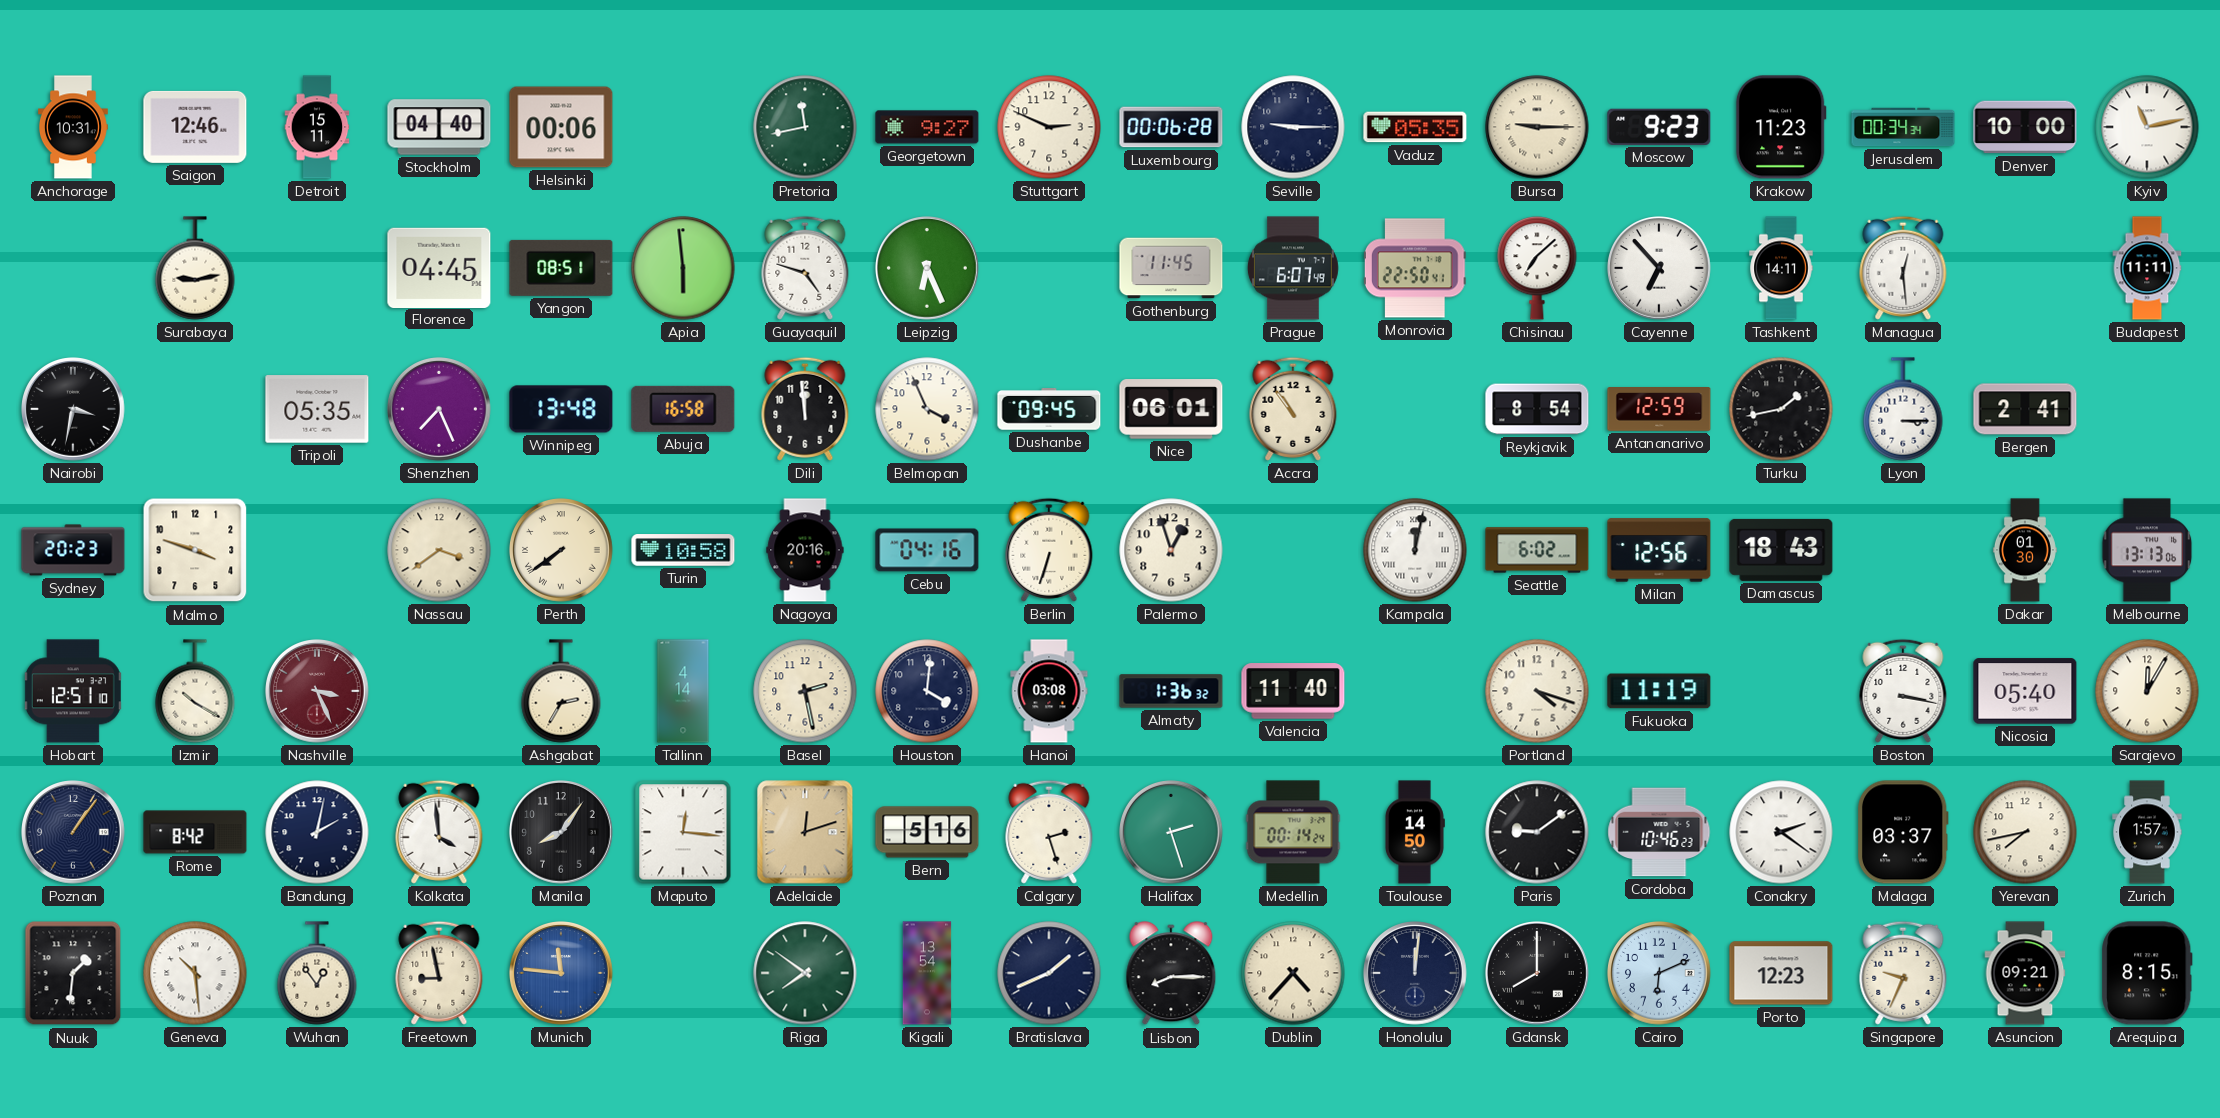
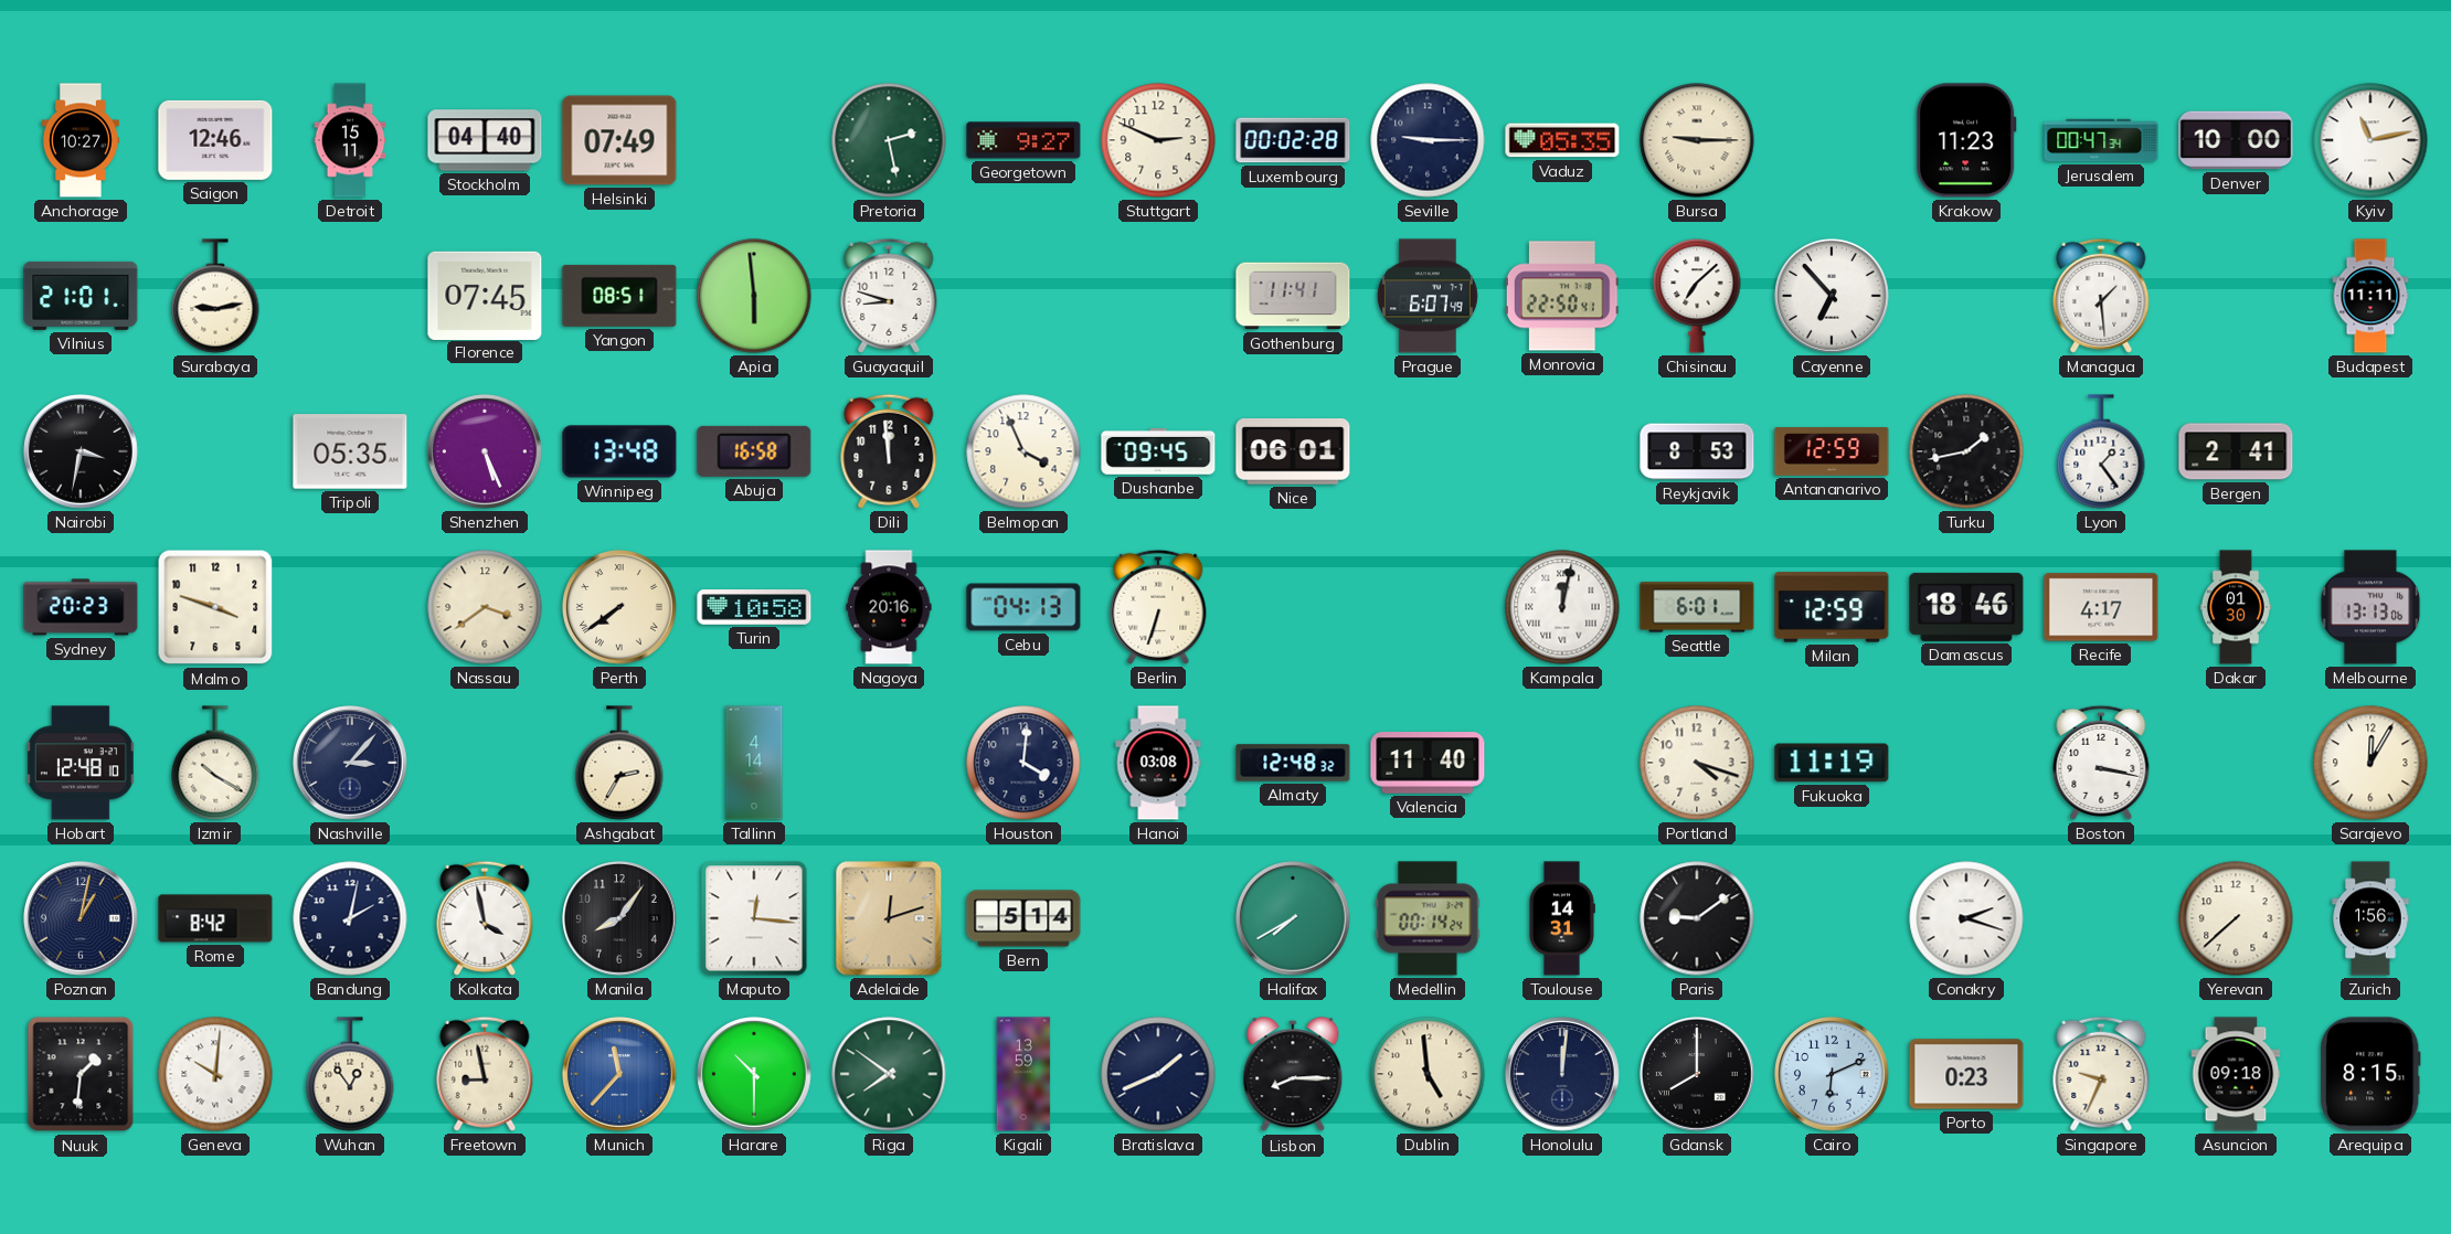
Anchorage: 10:31 -> 10:27 (82, 140)
Helsinki: 00:06 -> 07:49 (619, 140)
Pretoria: 11:43 -> 2:28 (889, 140)
Luxembourg: 00:06 -> 00:02 (1293, 140)
Moscow: 9:23 -> none (1659, 127)
Jerusalem: 00:34 -> 00:47 (2101, 140)
Vilnius: none -> 21:01 (81, 296)
Florence: 04:45 -> 07:45 (485, 295)
Guayaquil: 4:48 -> 8:48 (889, 296)
Leipzig: 6:26 -> none (927, 268)
Gothenburg: 11:45 -> 11:41 (1293, 296)
Tashkent: 14:11 -> none (1781, 268)
Managua: 12:29 -> 1:29 (2101, 296)
Shenzhen: 7:26 -> 5:26 (485, 451)
Accra: 10:54 -> none (1293, 409)
Reykjavik: 8:54 -> 8:53 (1697, 451)
Lyon: 3:15 -> 1:24 (2101, 451)
Cebu: 04:16 -> 04:13 (1023, 607)
Palermo: 12:57 -> none (1171, 550)
Seattle: 6:02 -> 6:01 (1697, 607)
Milan: 12:56 -> 12:59 (1832, 607)
Damascus: 18:43 -> 18:46 (1966, 607)
Recife: none -> 4:17 (2101, 607)
Hobart: 12:51 -> 12:48 (81, 763)
Nashville: 3:26 -> 3:07 (350, 763)
Nashville dial: burgundy -> navy (350, 763)
Basel: 2:28 -> none (805, 691)
Almaty: 1:36 -> 12:48 (1293, 763)
Nicosia: 05:40 -> none (2025, 691)
Poznan: 1:06 -> 1:02 (81, 918)
Kolkata: 3:59 -> 3:58 (485, 918)
Bern: 5:16 -> 5:14 (1023, 918)
Calgary: 2:27 -> none (1049, 832)
Halifax: 2:27 -> 7:40 (1293, 918)
Toulouse: 14:50 -> 14:31 (1562, 918)
Cordoba: 10:46 -> none (1659, 832)
Conakry: 2:21 -> 2:18 (1966, 918)
Malaga: 03:37 -> none (1903, 832)
Yerevan: 7:43 -> 7:38 (2236, 918)
Zurich: 1:57 -> 1:56 (2370, 918)
Geneva: 10:29 -> 10:01 (215, 1074)
Munich: 11:46 -> 11:37 (619, 1074)
Harare: none -> 10:30 (754, 1074)
Kigali: 13:54 -> 13:59 (1023, 1074)
Dublin: 4:37 -> 4:59 (1428, 1074)
Porto: 12:23 -> 0:23 (1966, 1074)
Asuncion: 09:21 -> 09:18 (2236, 1074)
